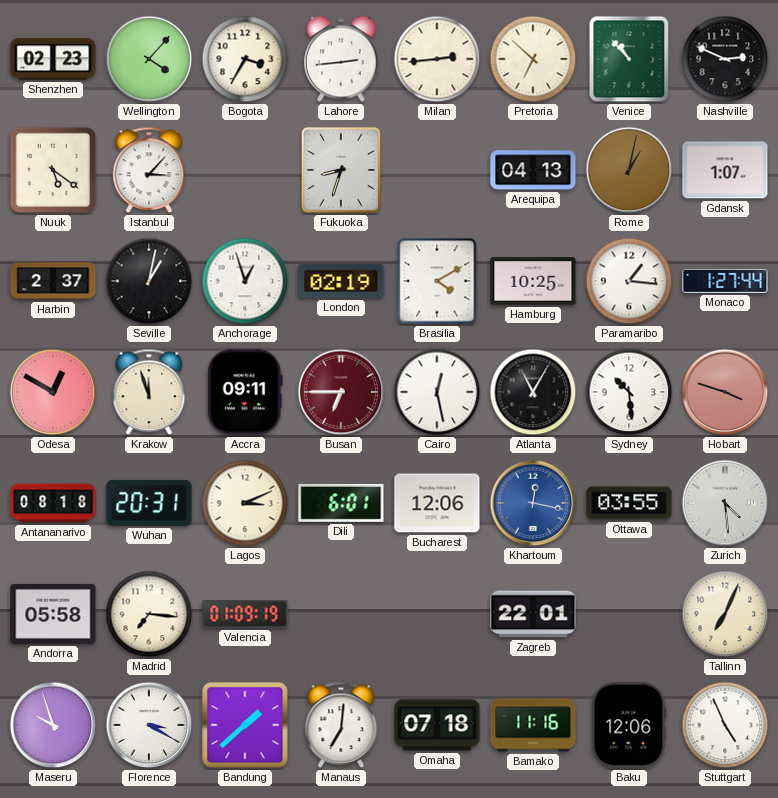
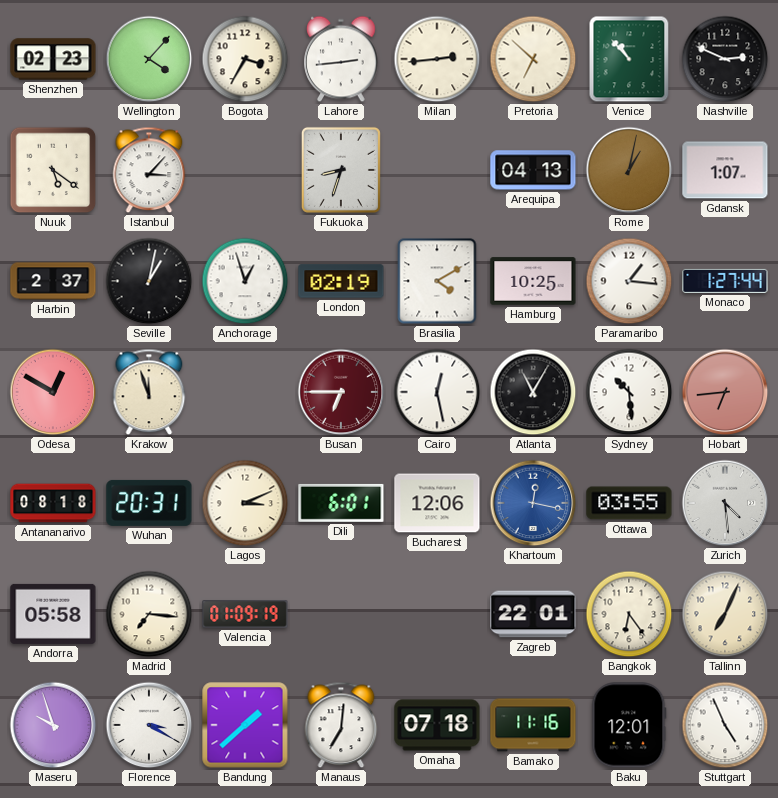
Accra: 09:11 -> none (245, 392)
Hobart: 3:48 -> 6:44 (725, 392)
Bangkok: none -> 6:24 (629, 614)
Baku: 12:06 -> 12:01 (629, 725)
